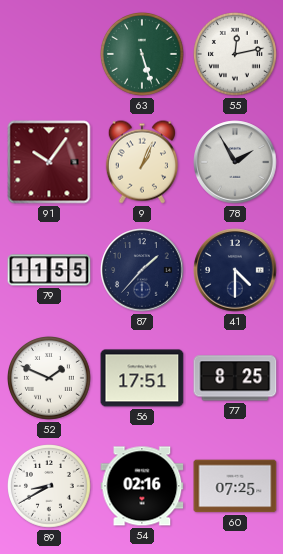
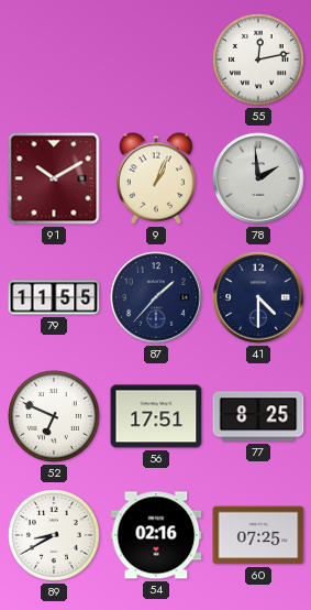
63: 5:27 -> none (143, 55)
91: 10:06 -> 10:10 (54, 178)
78: 1:55 -> 1:59 (258, 178)
52: 1:49 -> 6:49 (55, 417)
